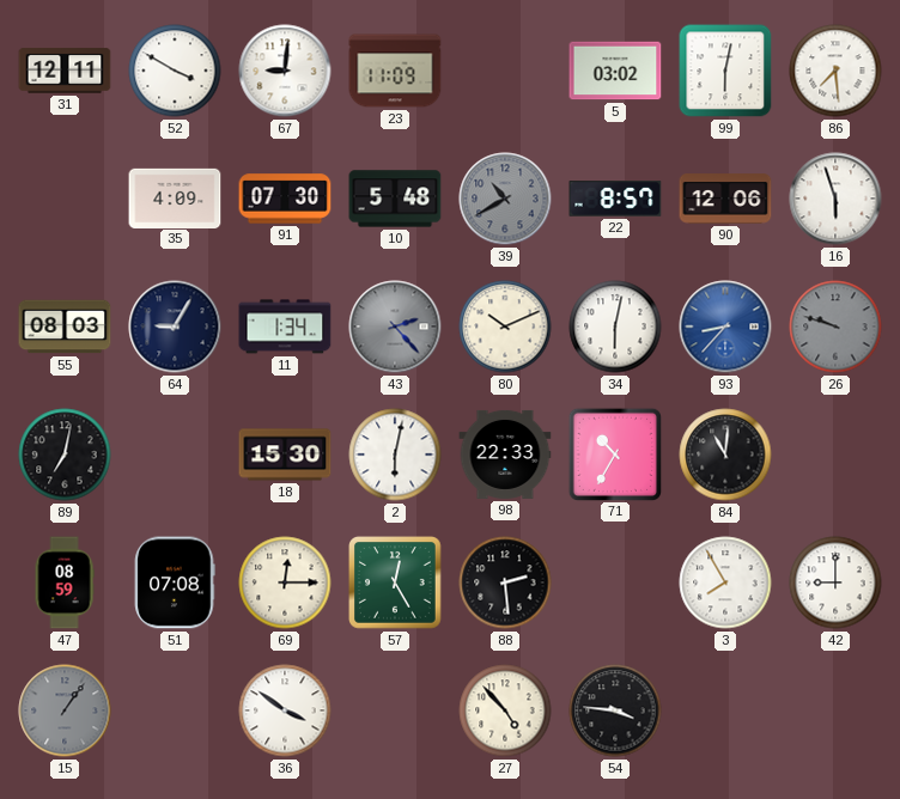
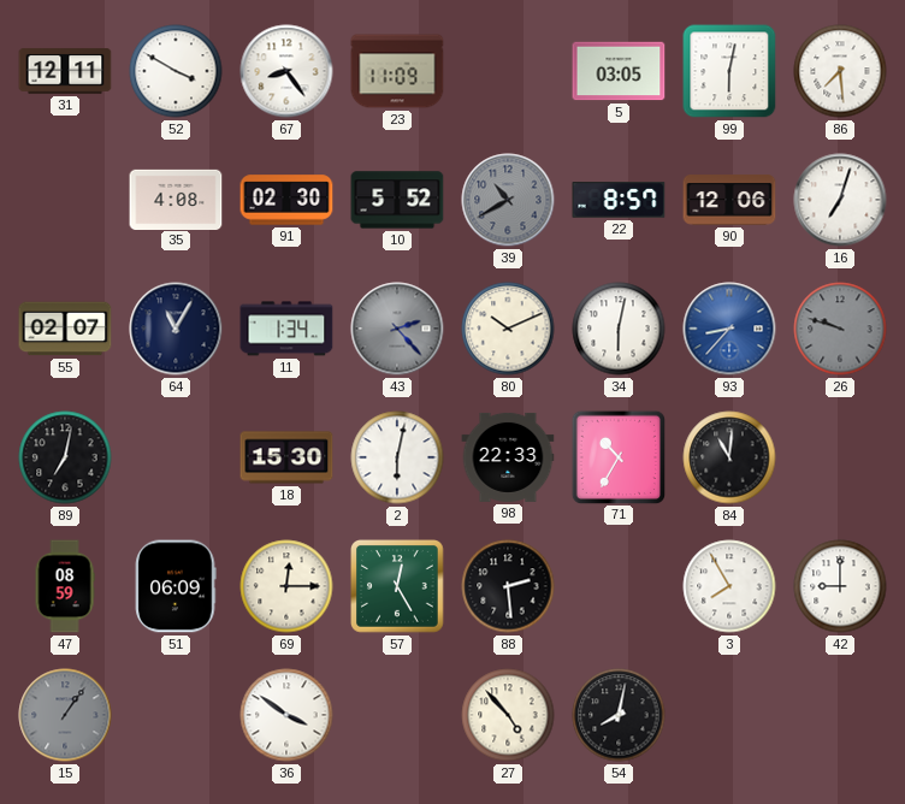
67: 9:01 -> 8:24 (286, 71)
5: 03:02 -> 03:05 (619, 71)
35: 4:09 -> 4:08 (176, 199)
91: 07:30 -> 02:30 (286, 200)
10: 5:48 -> 5:52 (397, 200)
16: 5:57 -> 7:03 (840, 200)
55: 08:03 -> 02:07 (65, 329)
64: 9:05 -> 11:05 (176, 329)
51: 07:08 -> 06:09 (176, 586)
54: 3:46 -> 8:02 (619, 715)
